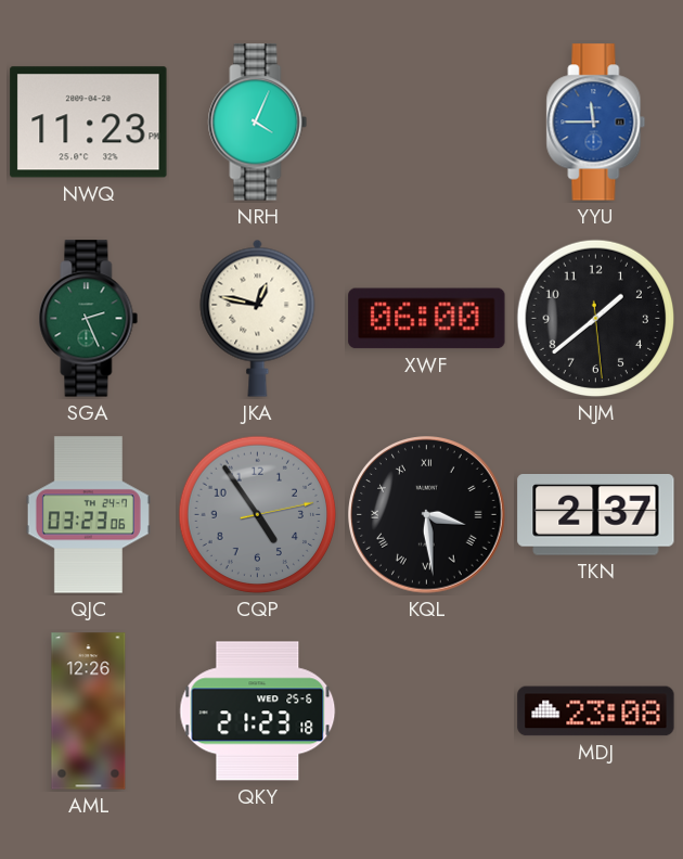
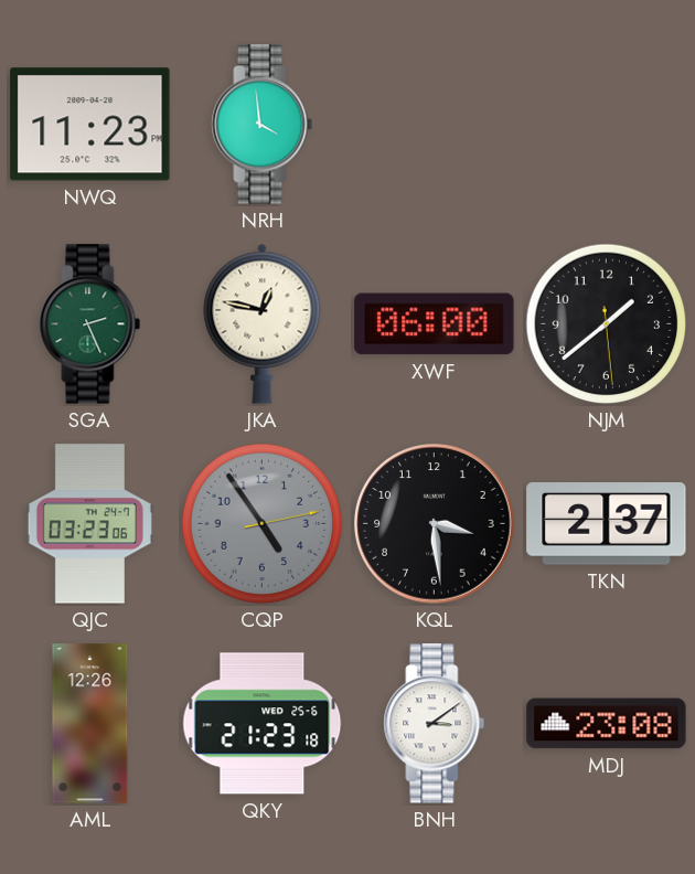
NRH: 4:04 -> 3:59 (263, 125)
YYU: 11:45 -> none (596, 123)
KQL numerals: Roman -> Arabic (435, 524)
BNH: none -> 3:09 (435, 724)
